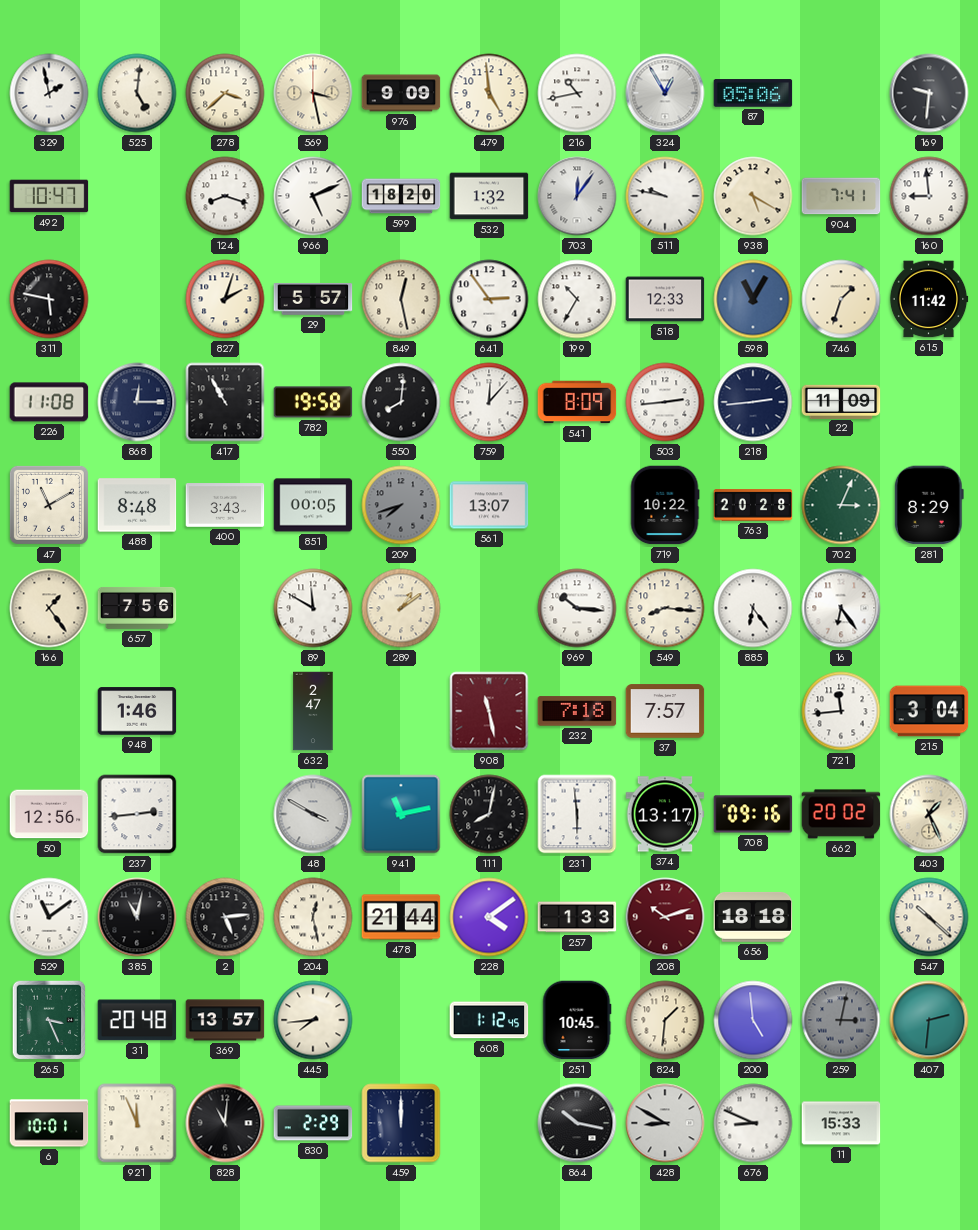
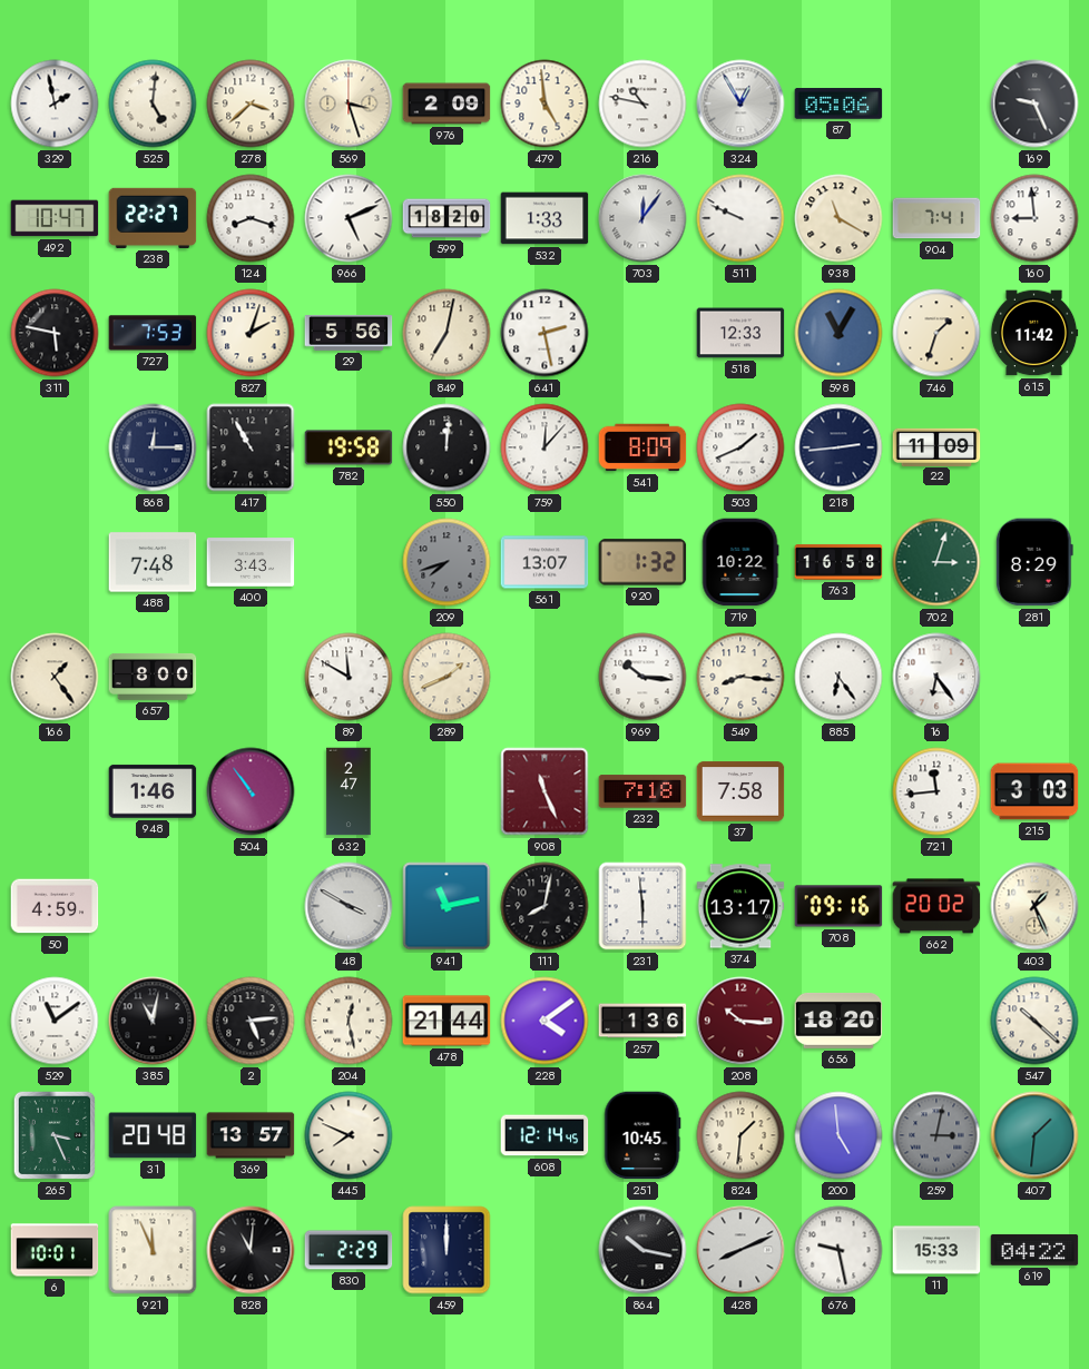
569: 3:28 -> 3:27 (349, 104)
976: 9:09 -> 2:09 (447, 104)
216: 10:43 -> 10:47 (642, 104)
169: 9:31 -> 9:26 (1034, 104)
238: none -> 22:27 (153, 218)
532: 1:32 -> 1:33 (544, 218)
511: 9:47 -> 9:49 (740, 218)
938: 5:20 -> 11:20 (838, 218)
727: none -> 7:53 (153, 333)
29: 5:57 -> 5:56 (349, 333)
849: 12:28 -> 7:02 (447, 333)
641: 2:54 -> 2:28 (544, 333)
199: 10:35 -> none (577, 299)
226: 11:08 -> none (49, 402)
550: 8:01 -> 12:01 (447, 447)
503: 2:44 -> 1:41 (740, 447)
47: 11:10 -> none (49, 505)
488: 8:48 -> 7:48 (153, 562)
851: 00:05 -> none (313, 505)
920: none -> 1:32 (642, 562)
763: 20:28 -> 16:58 (838, 562)
702: 3:04 -> 3:03 (936, 562)
657: 7:56 -> 8:00 (153, 677)
289: 1:09 -> 1:41 (447, 677)
504: none -> 10:54 (251, 791)
908: 11:28 -> 11:26 (544, 791)
37: 7:57 -> 7:58 (740, 791)
215: 3:04 -> 3:03 (1034, 791)
50: 12:56 -> 4:59 (55, 906)
237: 2:44 -> none (137, 814)
257: 1:33 -> 1:36 (642, 1021)
208: 10:12 -> 10:16 (740, 1021)
656: 18:18 -> 18:20 (838, 1021)
445: 7:44 -> 7:49 (349, 1135)
608: 1:12 -> 12:14 (544, 1135)
407: 2:31 -> 1:31 (1034, 1135)
428: 8:50 -> 8:11 (740, 1250)
676: 8:49 -> 9:28 (838, 1250)
619: none -> 04:22 (1034, 1250)
